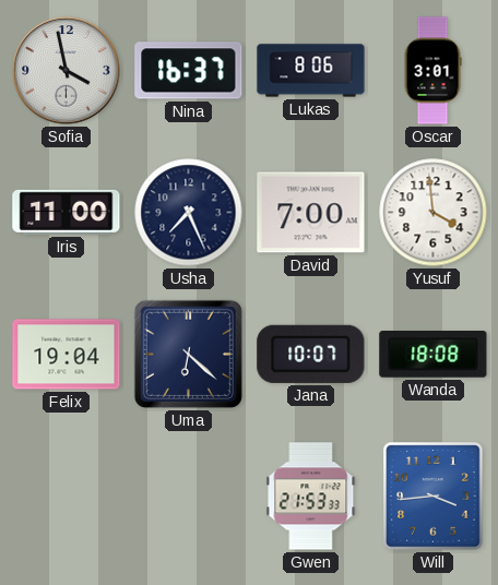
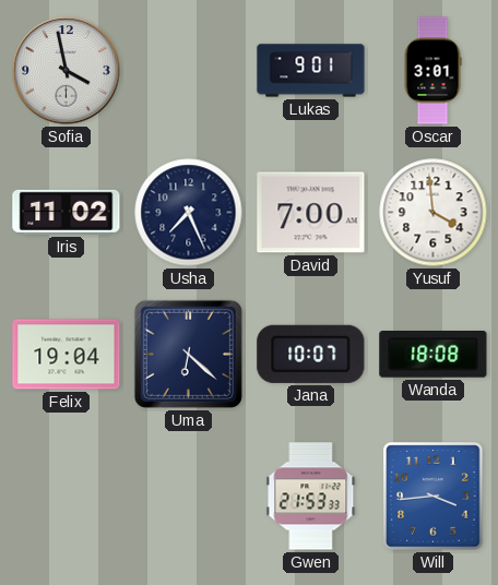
Nina: 16:37 -> none (189, 71)
Lukas: 8:06 -> 9:01 (311, 71)
Iris: 11:00 -> 11:02 (67, 212)
